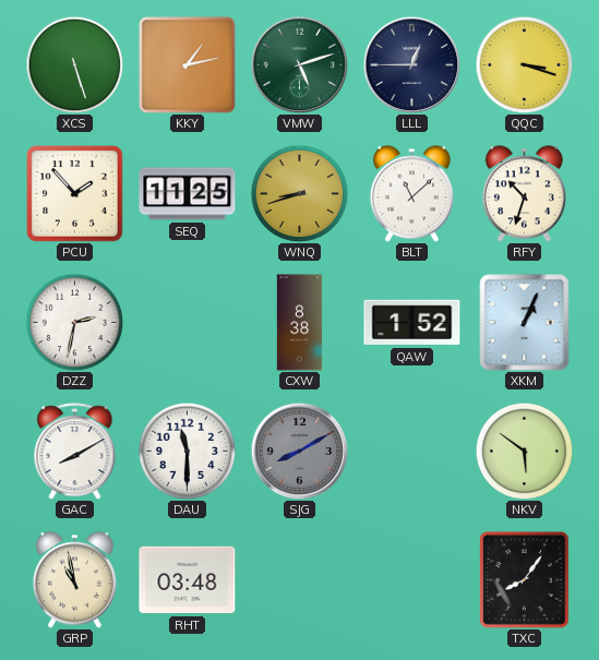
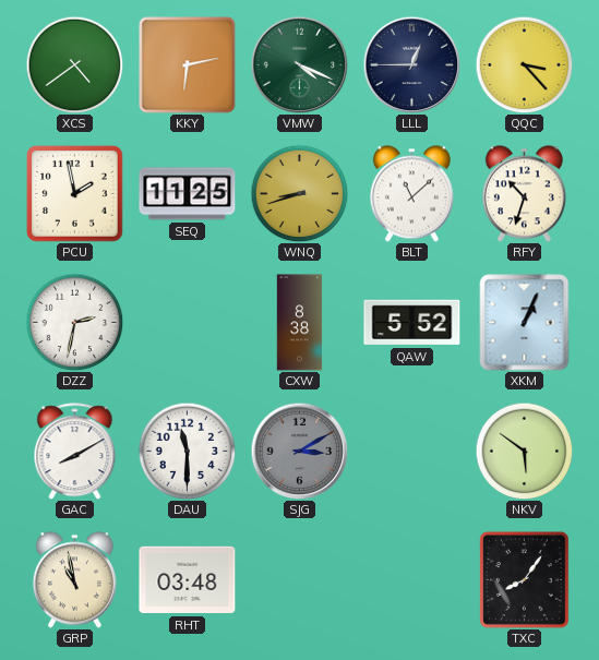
XCS: 5:27 -> 4:39 (74, 64)
KKY: 1:13 -> 6:13 (188, 65)
VMW: 5:12 -> 4:19 (299, 64)
QQC: 3:18 -> 3:23 (524, 64)
PCU: 1:53 -> 1:58 (75, 194)
QAW: 1:52 -> 5:52 (412, 323)
SJG: 8:10 -> 3:10 (299, 451)
